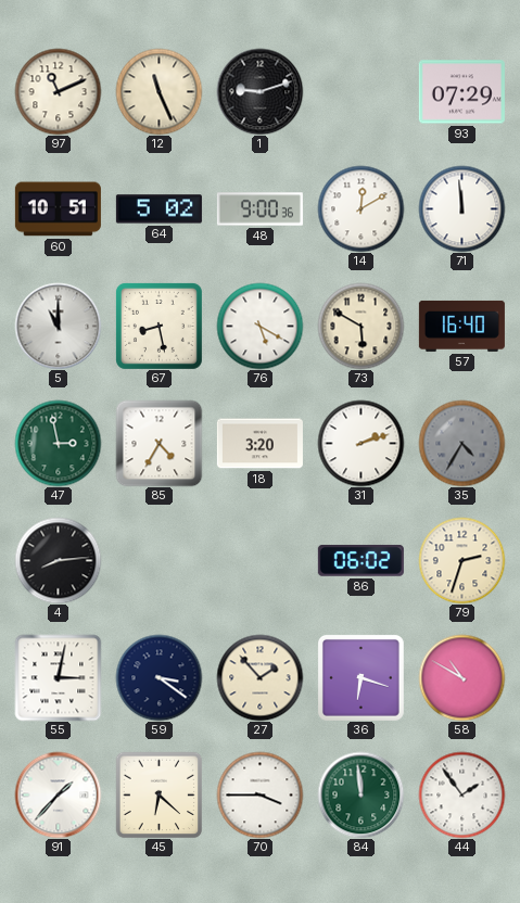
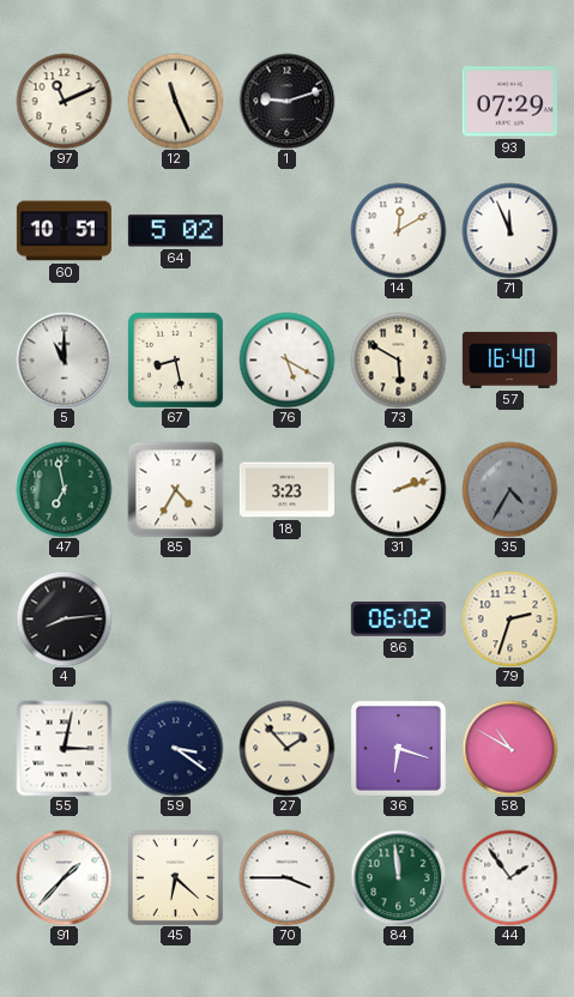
48: 9:00 -> none (259, 209)
71: 11:59 -> 11:56 (509, 230)
47: 2:58 -> 6:58 (64, 489)
18: 3:20 -> 3:23 (286, 490)
